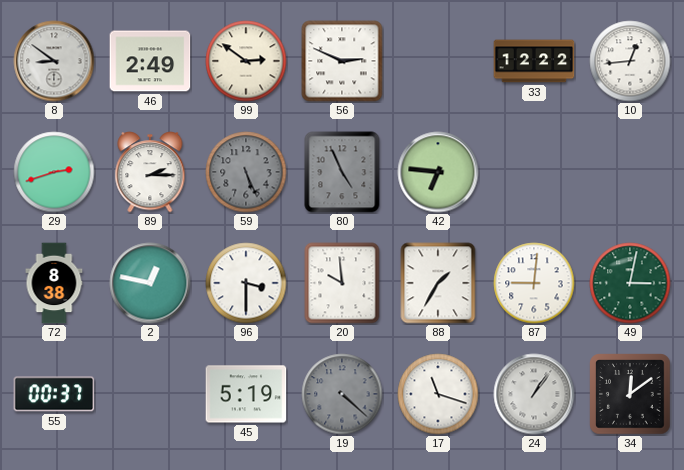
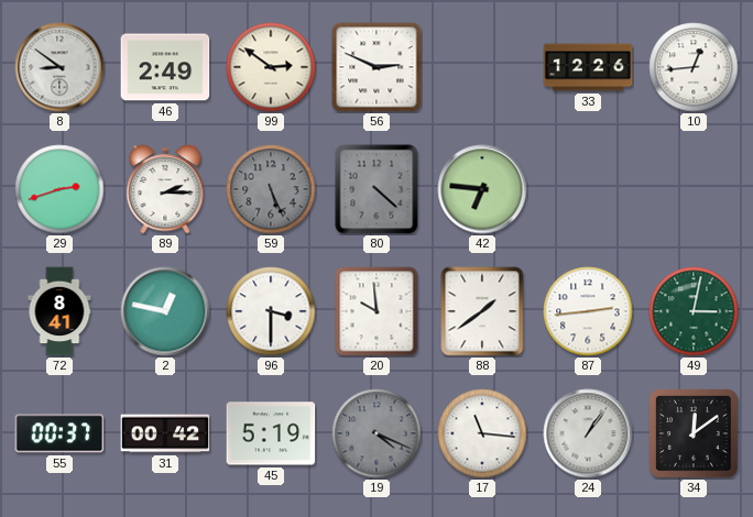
33: 12:22 -> 12:26 (588, 67)
80: 4:56 -> 4:22 (376, 189)
72: 8:38 -> 8:41 (59, 311)
88: 1:35 -> 1:39 (482, 311)
87: 9:01 -> 2:44 (588, 311)
31: none -> 00:42 (165, 433)
19: 4:22 -> 4:19 (376, 433)
17: 11:18 -> 11:16 (482, 433)
